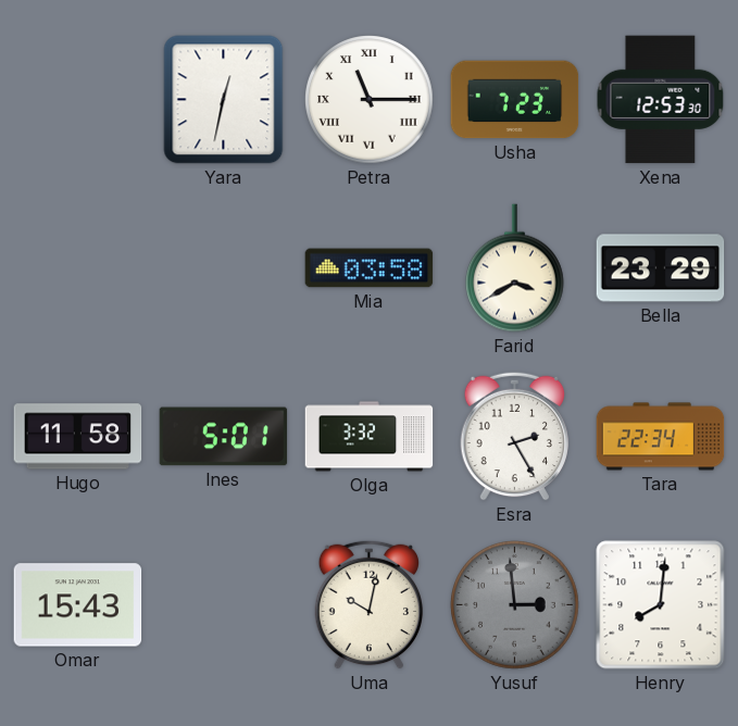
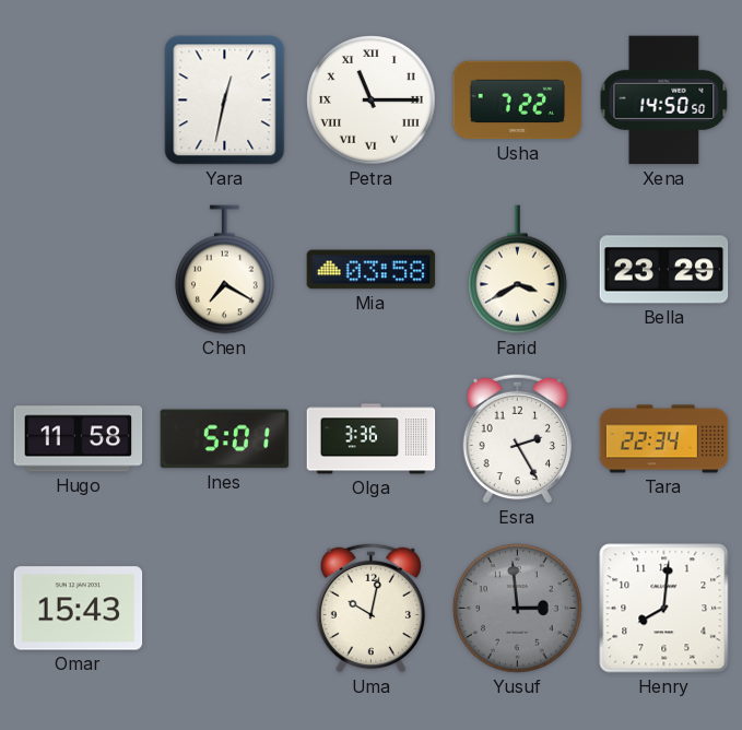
Usha: 7:23 -> 7:22 (518, 101)
Xena: 12:53 -> 14:50 (664, 101)
Chen: none -> 7:20 (225, 270)
Olga: 3:32 -> 3:36 (372, 439)
